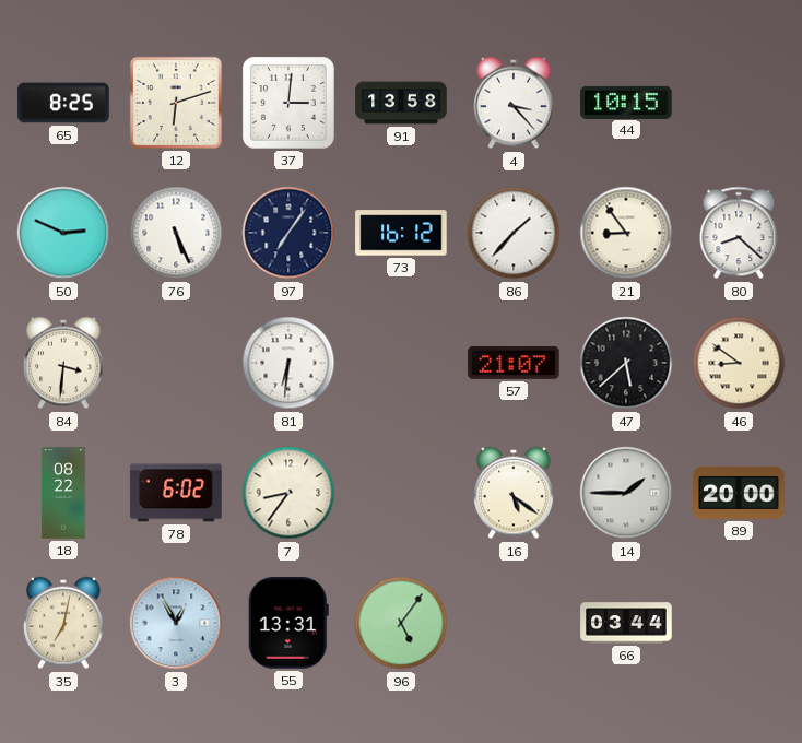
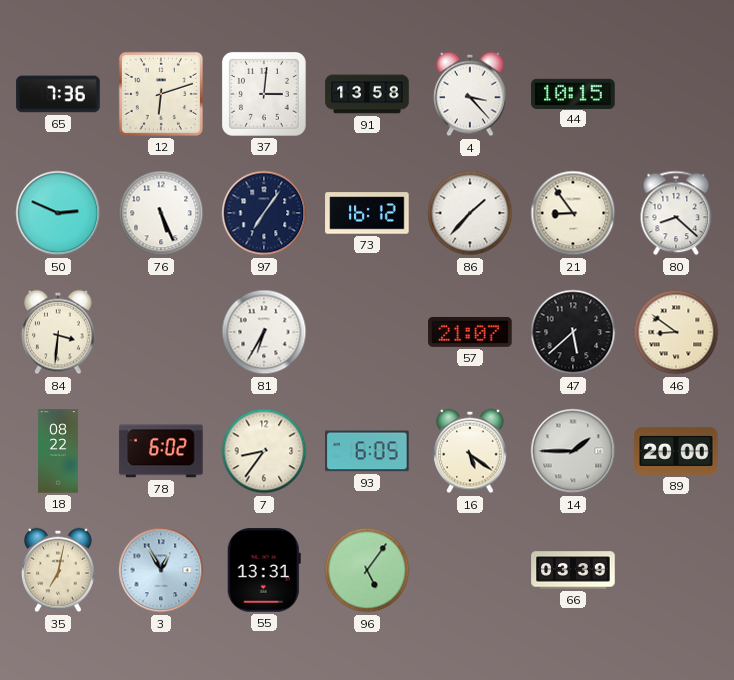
65: 8:25 -> 7:36 (58, 94)
81: 6:31 -> 6:35 (264, 332)
93: none -> 6:05 (367, 451)
66: 03:44 -> 03:39 (573, 570)
